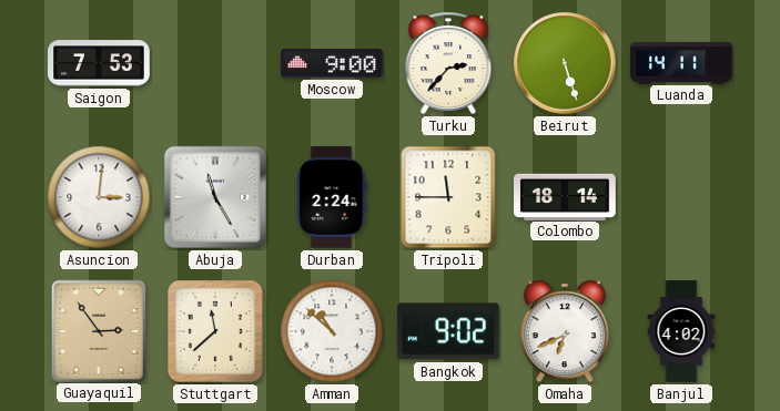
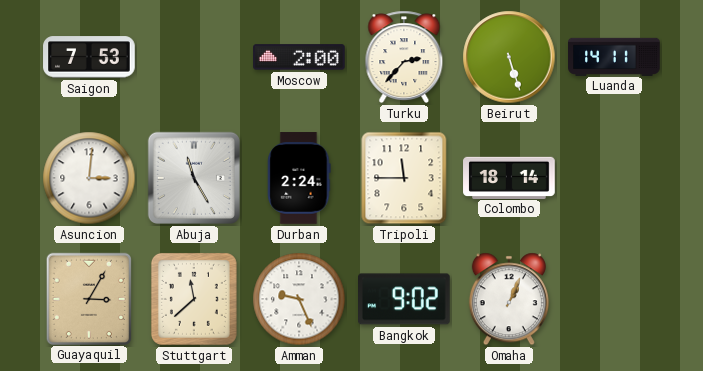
Moscow: 9:00 -> 2:00 (299, 57)
Guayaquil: 2:54 -> 3:05 (88, 298)
Amman: 10:52 -> 9:26 (299, 299)
Omaha: 6:41 -> 1:04 (509, 299)
Banjul: 4:02 -> none (681, 331)
